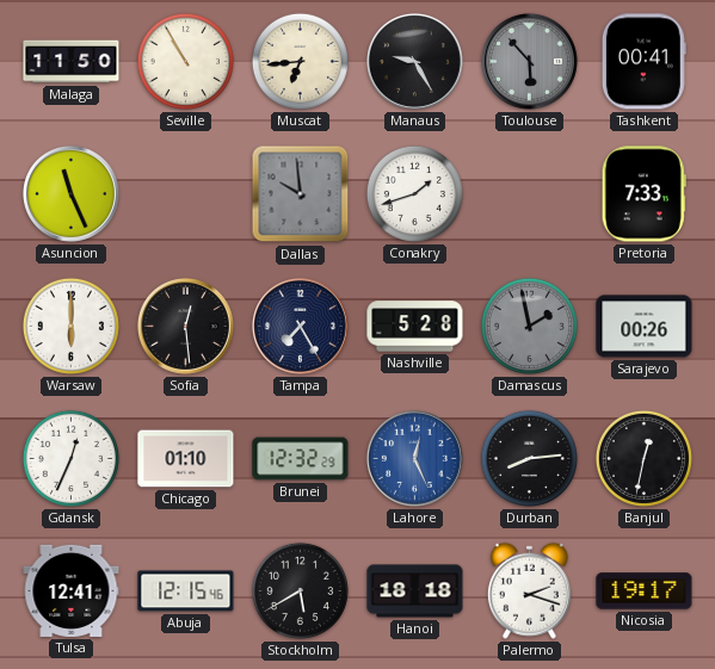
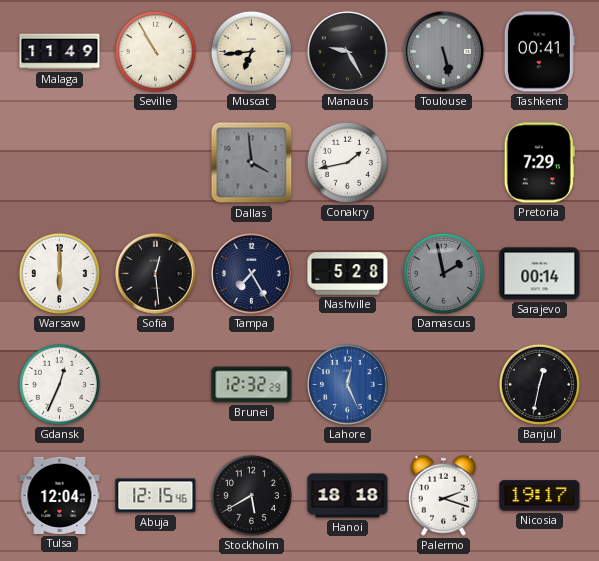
Malaga: 11:50 -> 11:49 (60, 52)
Toulouse: 5:53 -> 5:28 (443, 51)
Asuncion: 11:26 -> none (70, 193)
Dallas: 9:59 -> 3:59 (252, 163)
Conakry: 1:42 -> 1:43 (347, 162)
Pretoria: 7:33 -> 7:29 (539, 163)
Sarajevo: 00:26 -> 00:14 (540, 274)
Chicago: 01:10 -> none (186, 459)
Durban: 8:14 -> none (529, 458)
Tulsa: 12:41 -> 12:04 (60, 495)
